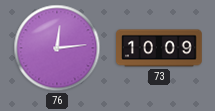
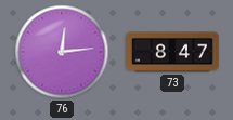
73: 10:09 -> 8:47 (173, 52)
